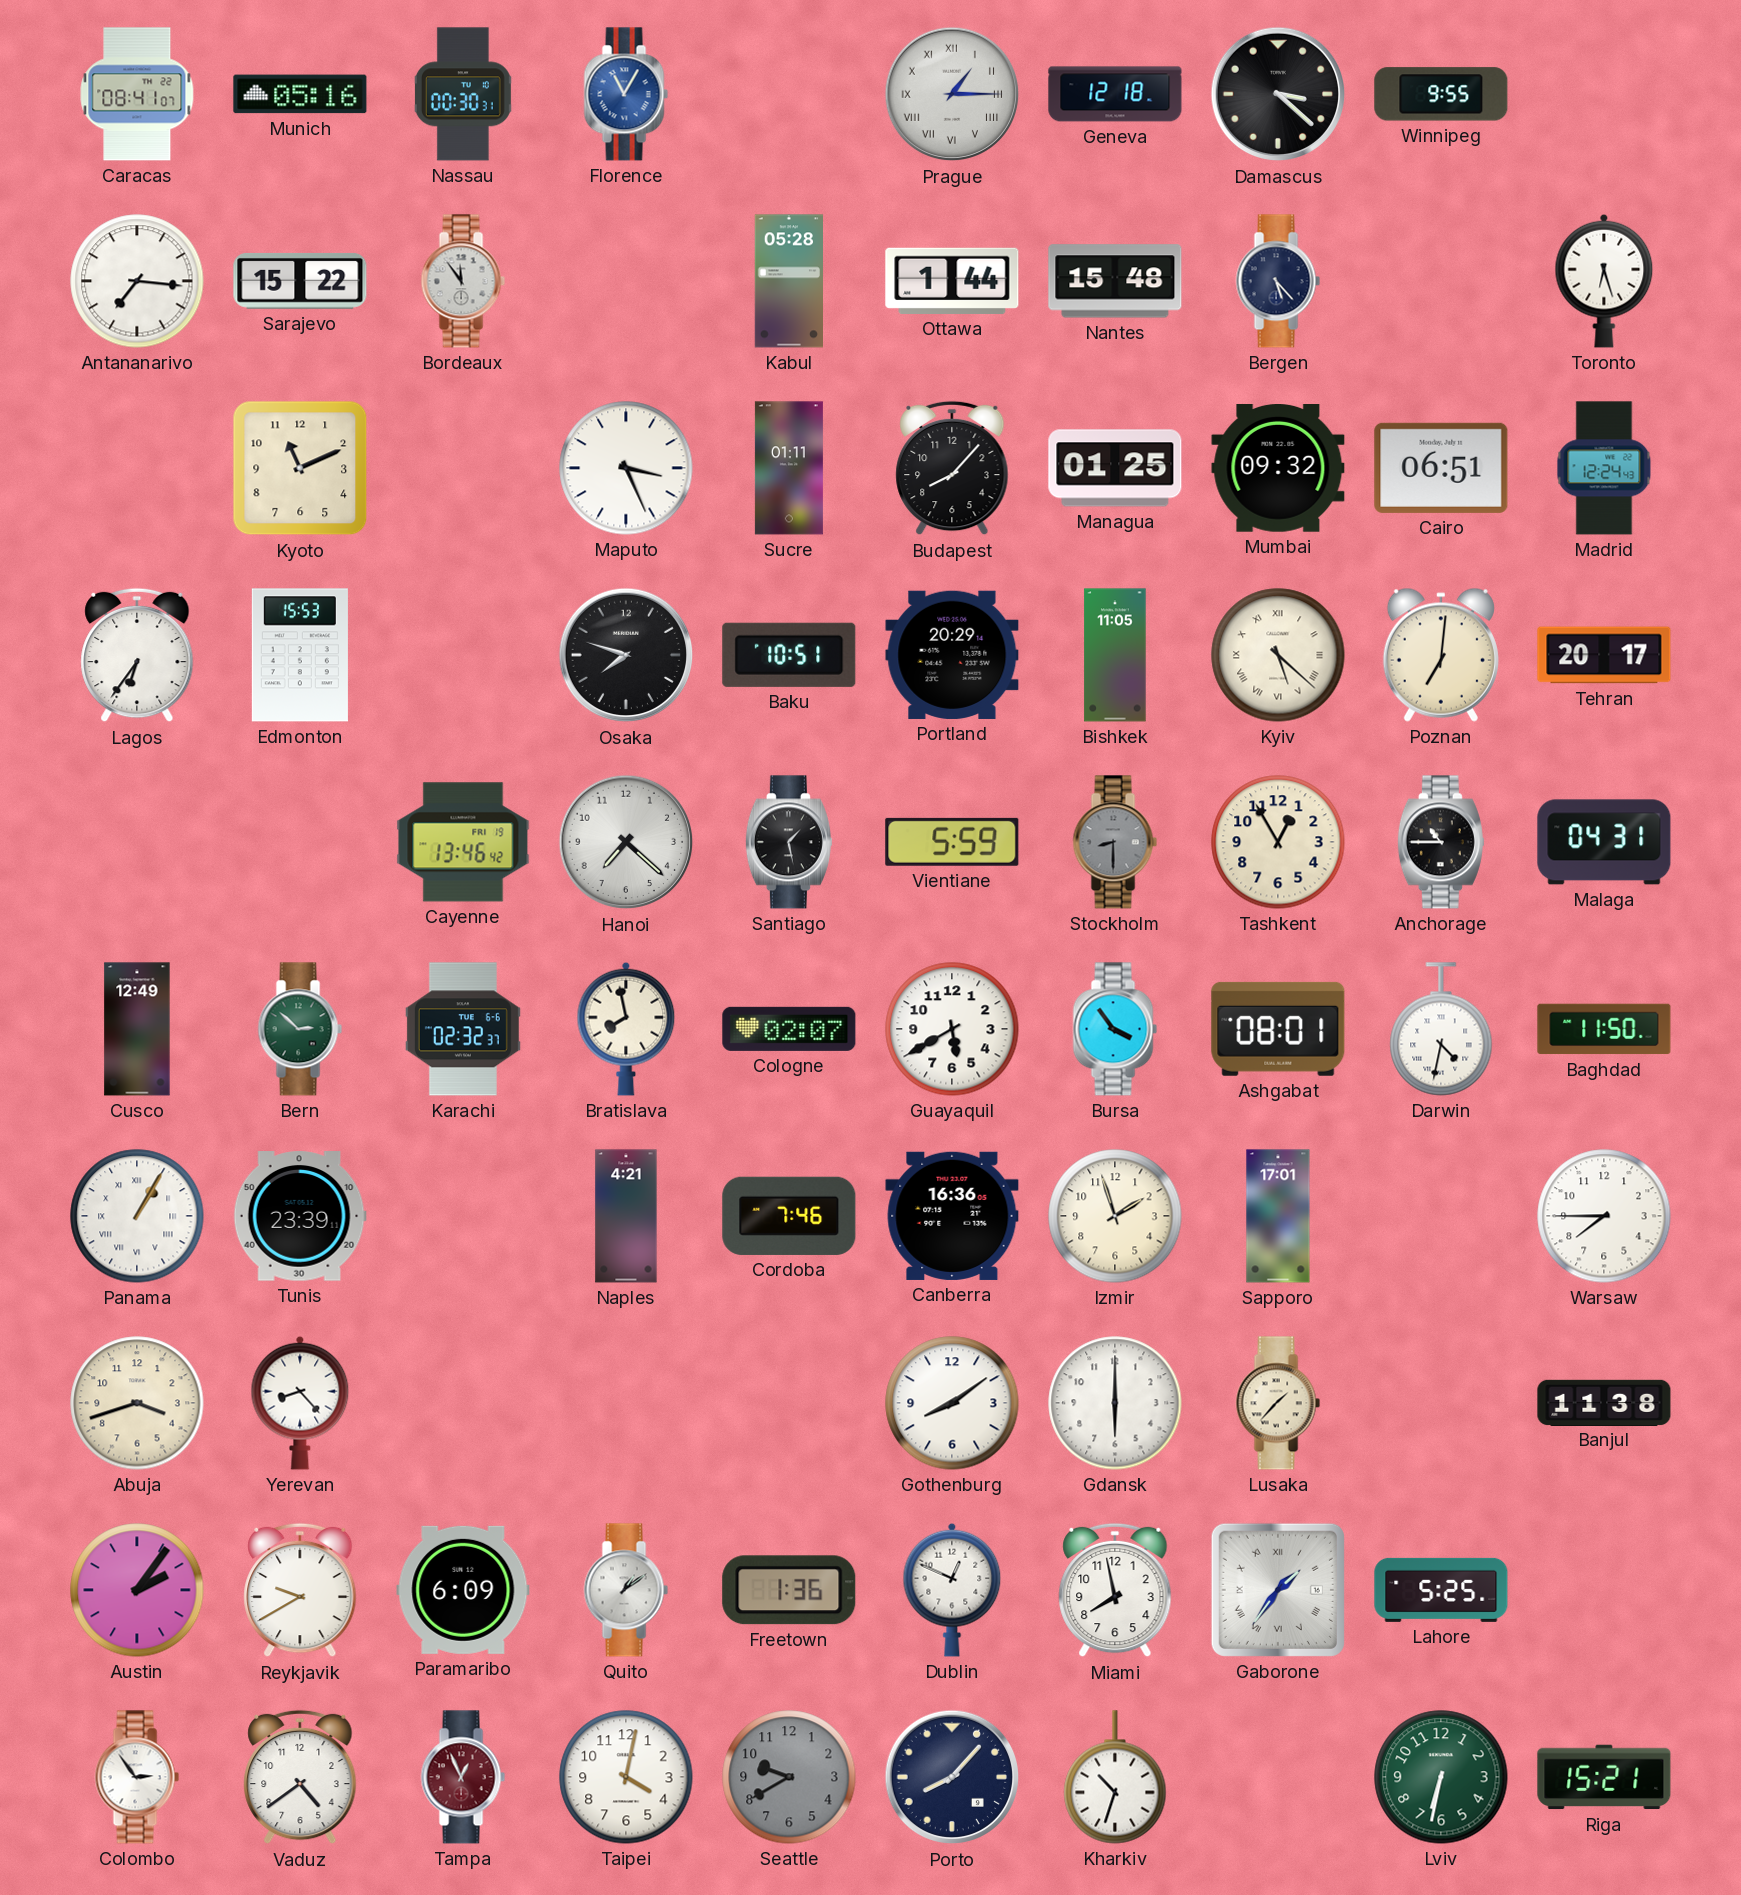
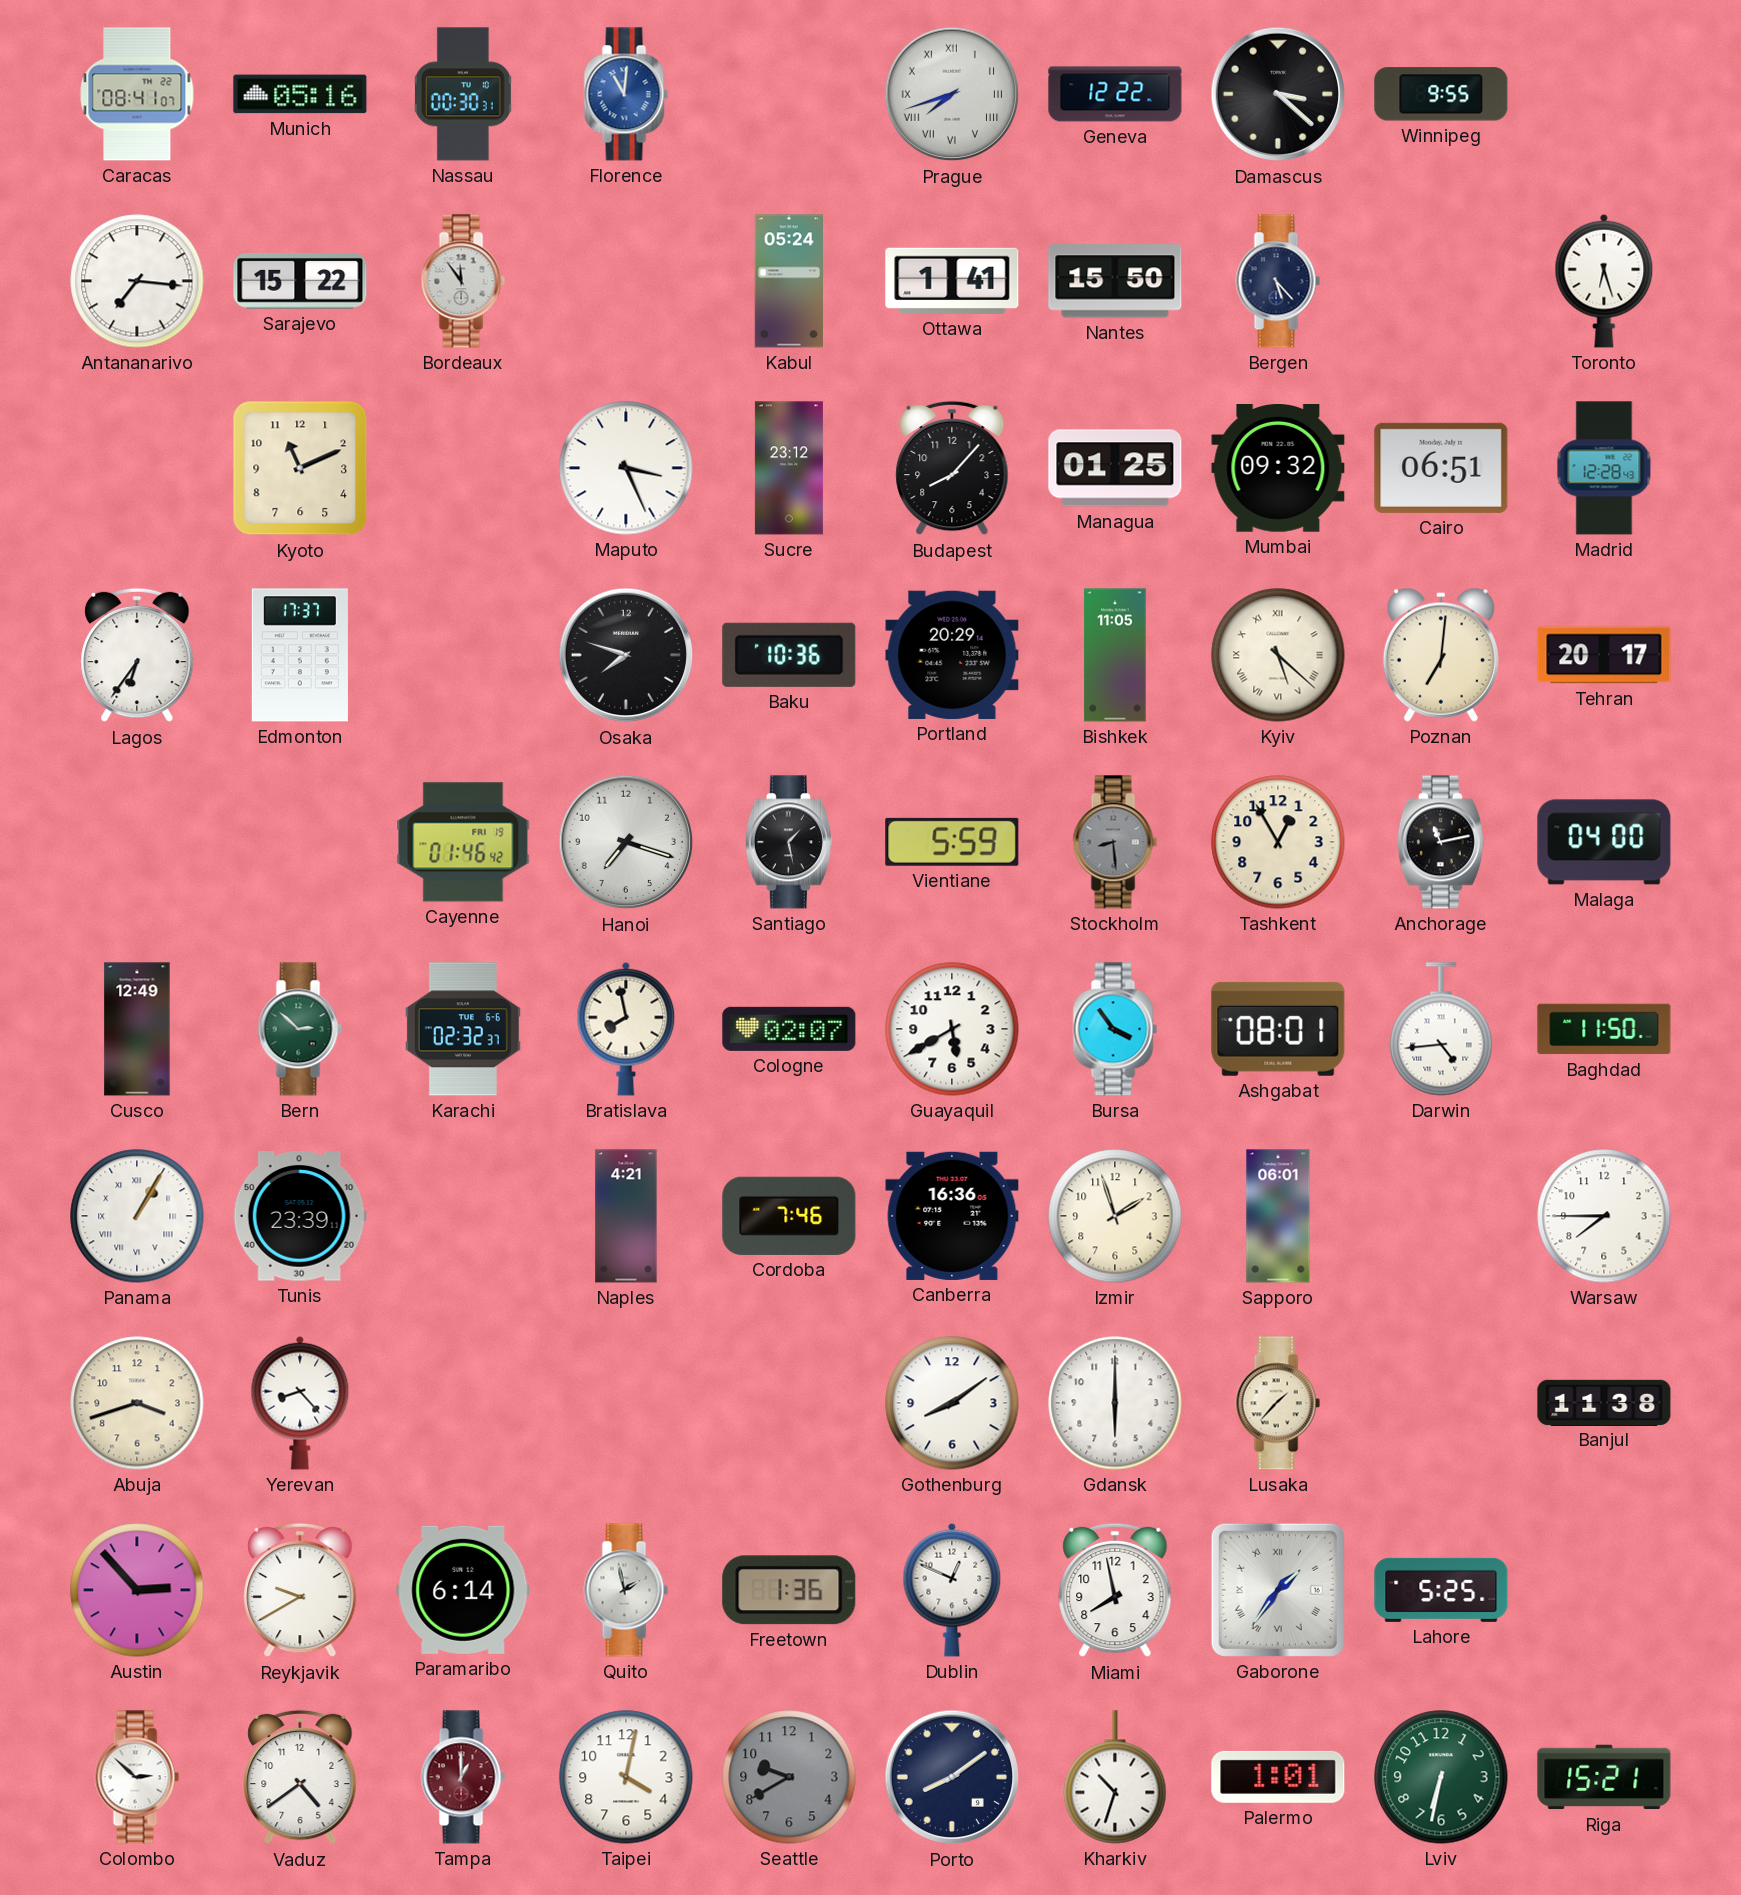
Florence: 11:05 -> 11:01 (626, 94)
Prague: 1:15 -> 7:42 (952, 94)
Geneva: 12:18 -> 12:22 (1115, 94)
Kabul: 05:28 -> 05:24 (788, 281)
Ottawa: 1:44 -> 1:41 (952, 281)
Nantes: 15:48 -> 15:50 (1115, 281)
Sucre: 01:11 -> 23:12 (789, 468)
Madrid: 12:24 -> 12:28 (1604, 468)
Edmonton: 15:53 -> 17:37 (300, 655)
Baku: 10:51 -> 10:36 (789, 655)
Cayenne: 13:46 -> 01:46 (463, 842)
Hanoi: 7:22 -> 7:18 (626, 842)
Stockholm: 8:30 -> 8:29 (1115, 842)
Anchorage: 10:45 -> 11:13 (1441, 842)
Malaga: 04:31 -> 04:00 (1604, 842)
Darwin: 4:32 -> 4:44 (1441, 1029)
Sapporo: 17:01 -> 06:01 (1278, 1216)
Austin: 2:06 -> 2:53 (137, 1590)
Paramaribo: 6:09 -> 6:14 (463, 1590)
Quito: 1:09 -> 1:58 (626, 1590)
Colombo: 2:54 -> 2:52 (137, 1777)
Tampa: 12:56 -> 1:00 (463, 1777)
Porto: 8:07 -> 8:09 (952, 1777)
Palermo: none -> 1:01 (1278, 1777)
